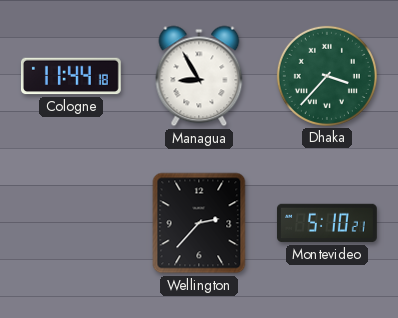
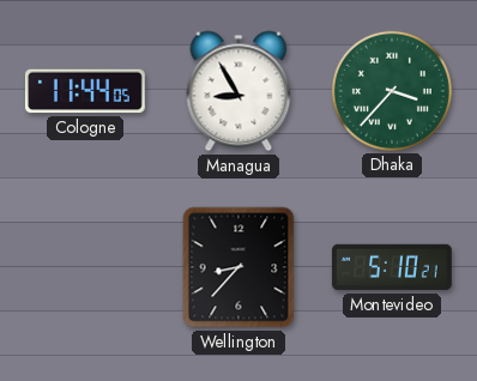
Cologne: 11:44:18 -> 11:44:05 (85, 91)
Wellington: 2:37 -> 8:37 (238, 267)
